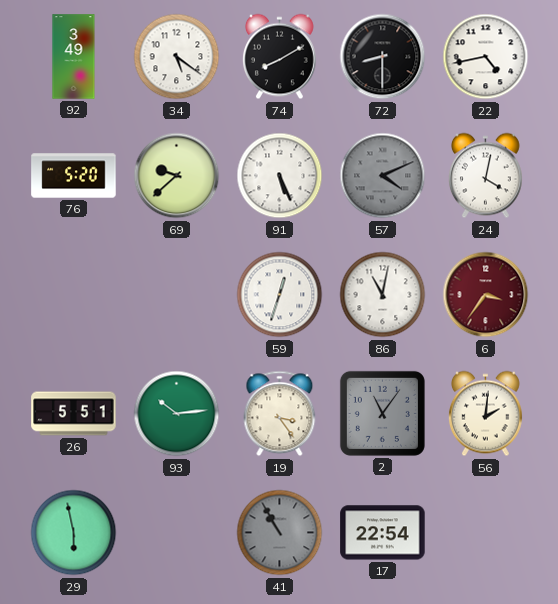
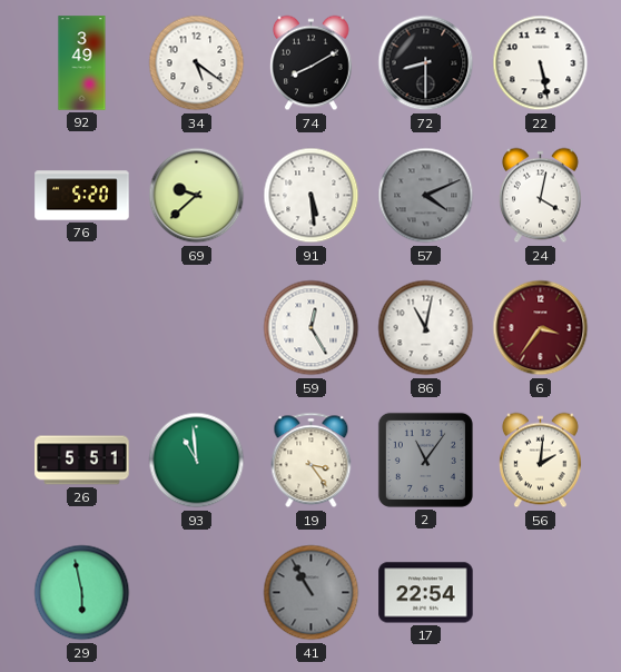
22: 4:43 -> 5:28 (541, 63)
91: 5:26 -> 5:29 (312, 196)
59: 12:33 -> 12:25 (312, 328)
93: 10:14 -> 10:59 (197, 461)
